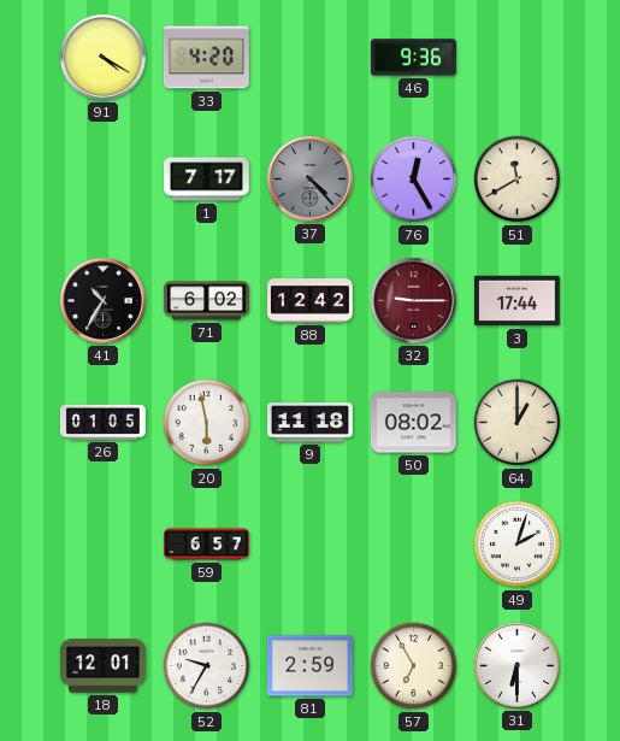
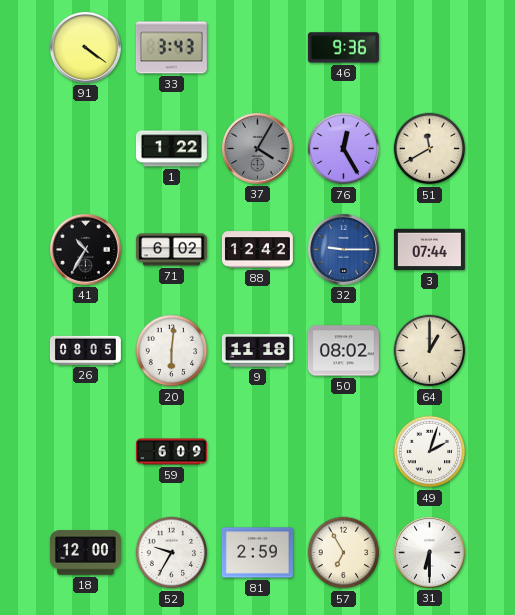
91: 4:20 -> 4:21 (85, 47)
33: 4:20 -> 3:43 (171, 48)
1: 7:17 -> 1:22 (171, 149)
37: 4:23 -> 4:05 (257, 148)
32 dial: burgundy -> blue (343, 249)
3: 17:44 -> 07:44 (429, 250)
26: 01:05 -> 08:05 (85, 350)
20: 5:58 -> 6:01 (172, 351)
59: 6:57 -> 6:09 (172, 452)
18: 12:01 -> 12:00 (85, 553)
